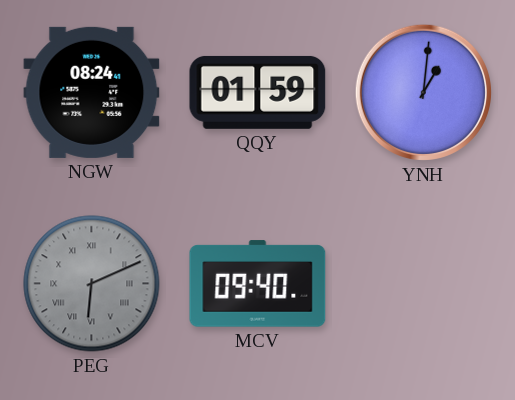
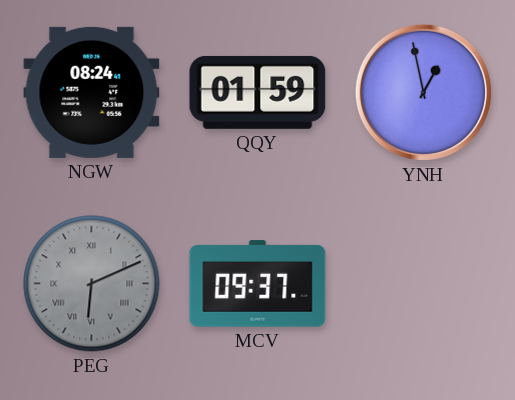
YNH: 1:01 -> 12:58 (423, 92)
MCV: 09:40 -> 09:37 (258, 284)
